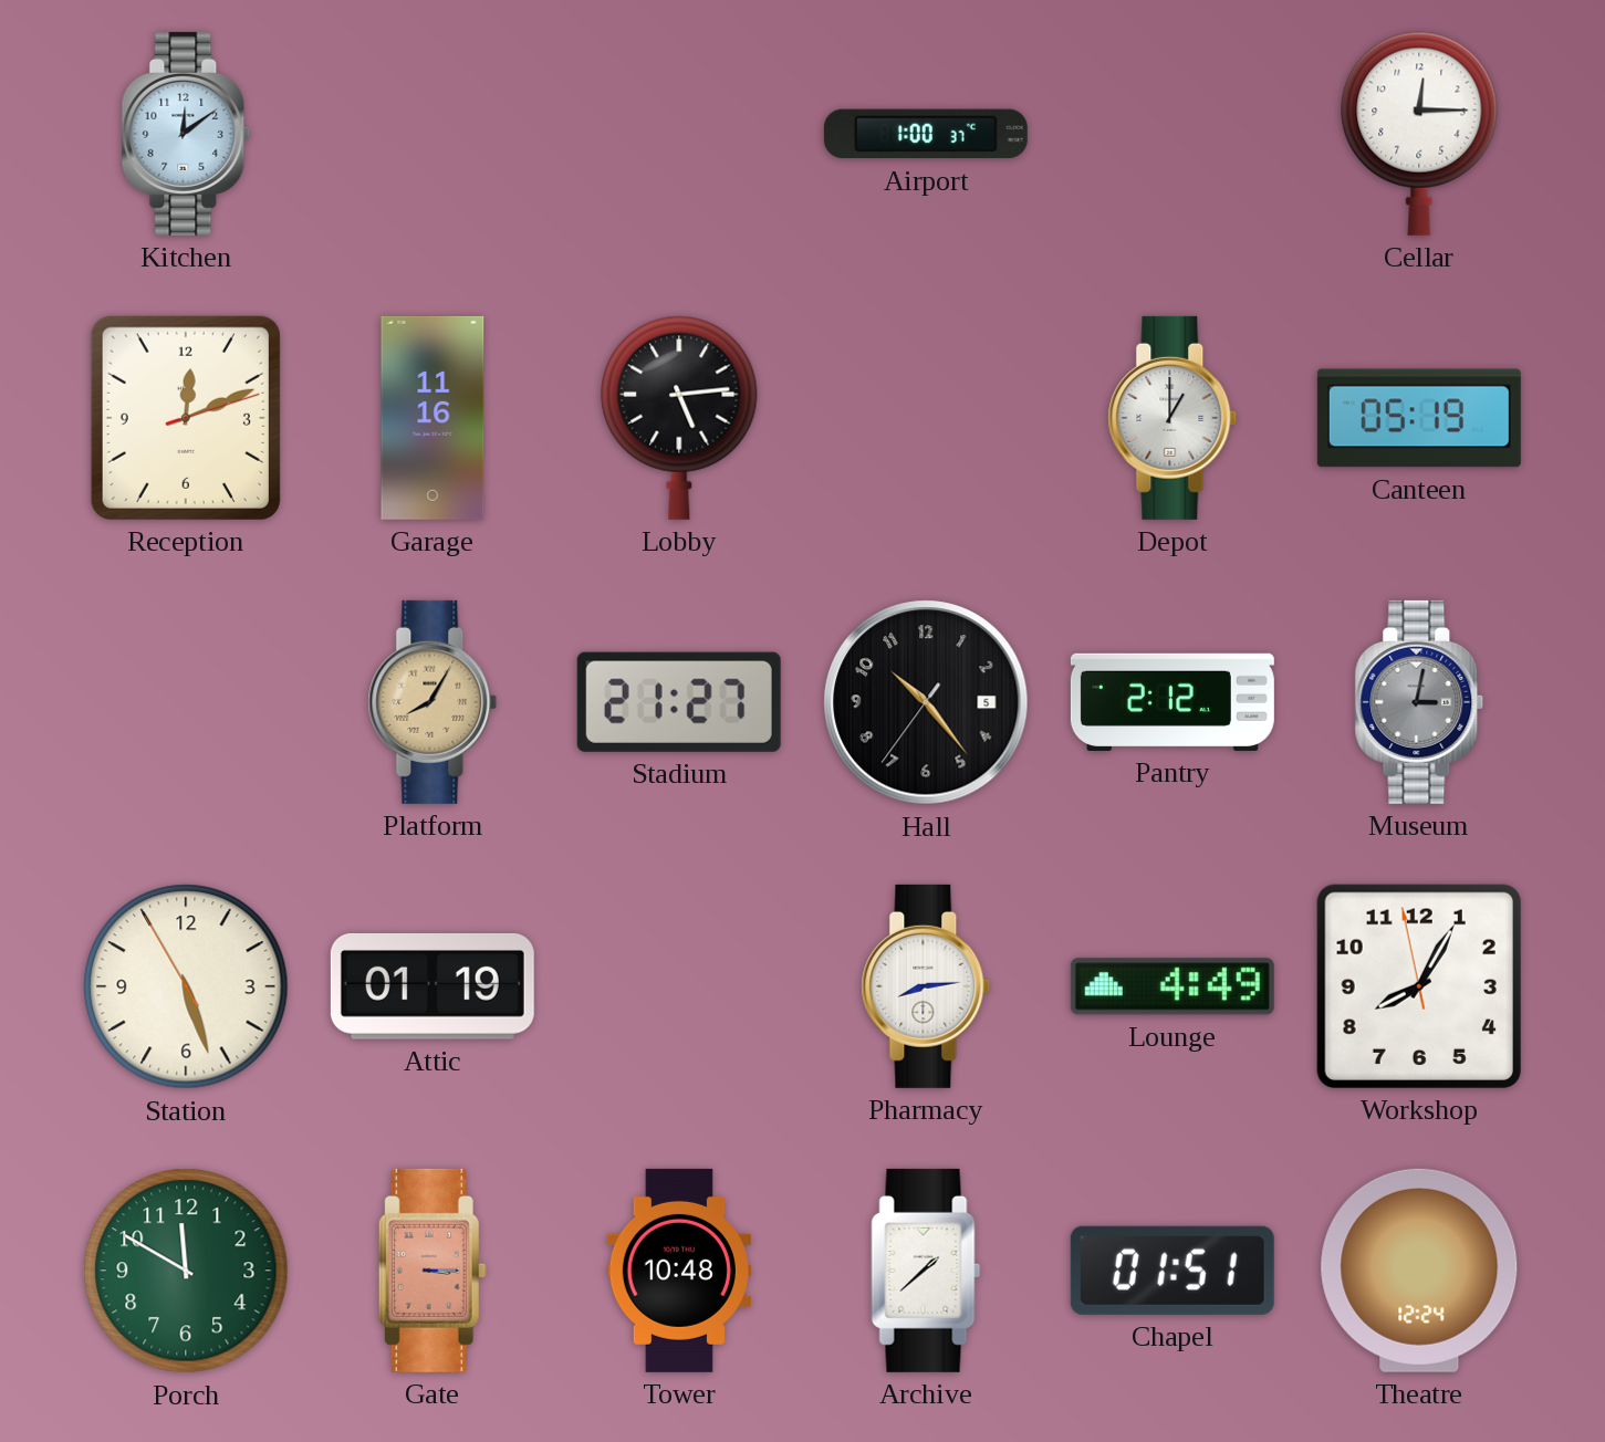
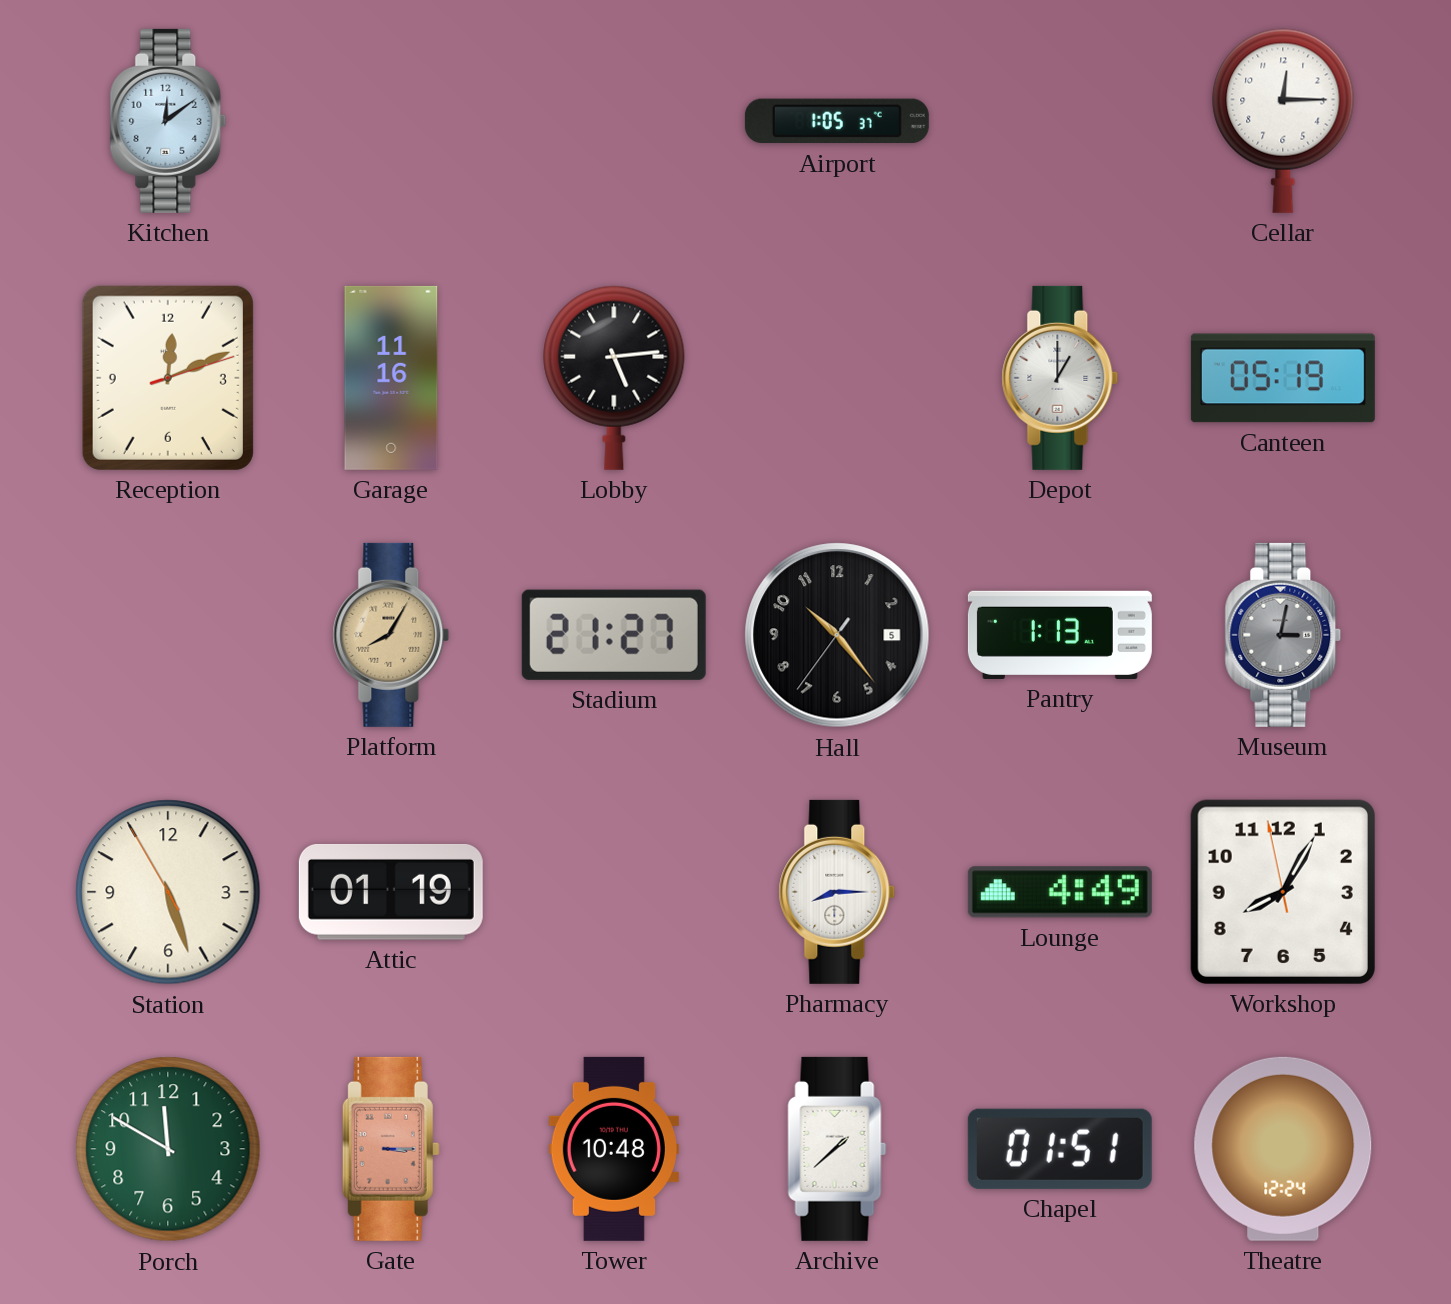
Airport: 1:00 -> 1:05 (837, 121)
Pantry: 2:12 -> 1:13 (1060, 635)
Pharmacy: 8:14 -> 8:15 (837, 892)
